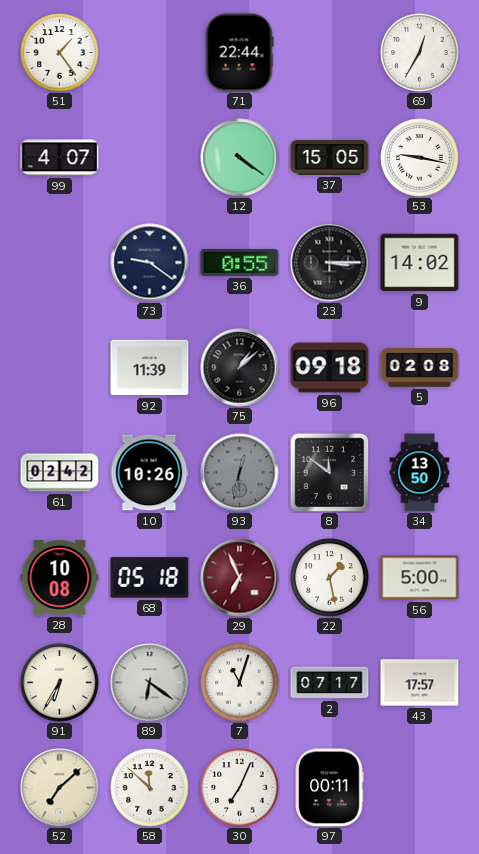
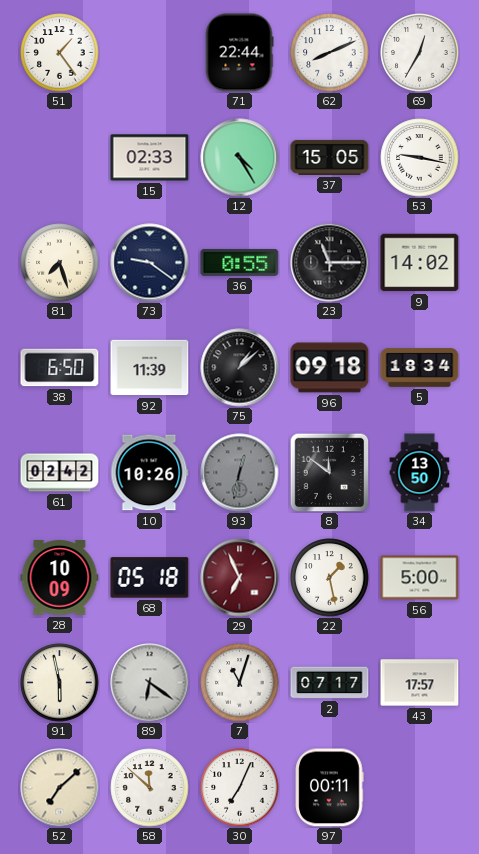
62: none -> 8:11 (330, 53)
99: 4:07 -> none (60, 158)
15: none -> 02:33 (150, 158)
12: 4:21 -> 4:25 (240, 158)
81: none -> 7:27 (60, 263)
23: 3:15 -> 11:15 (330, 263)
38: none -> 6:50 (60, 368)
5: 02:08 -> 18:34 (420, 368)
28: 10:08 -> 10:09 (60, 578)
91: 6:35 -> 5:58 (60, 683)
